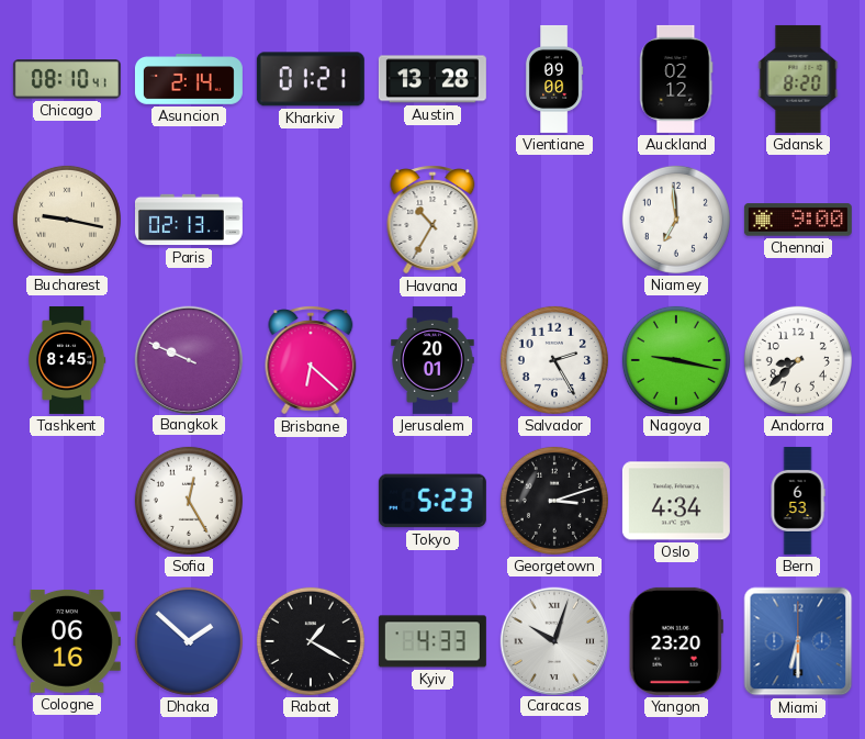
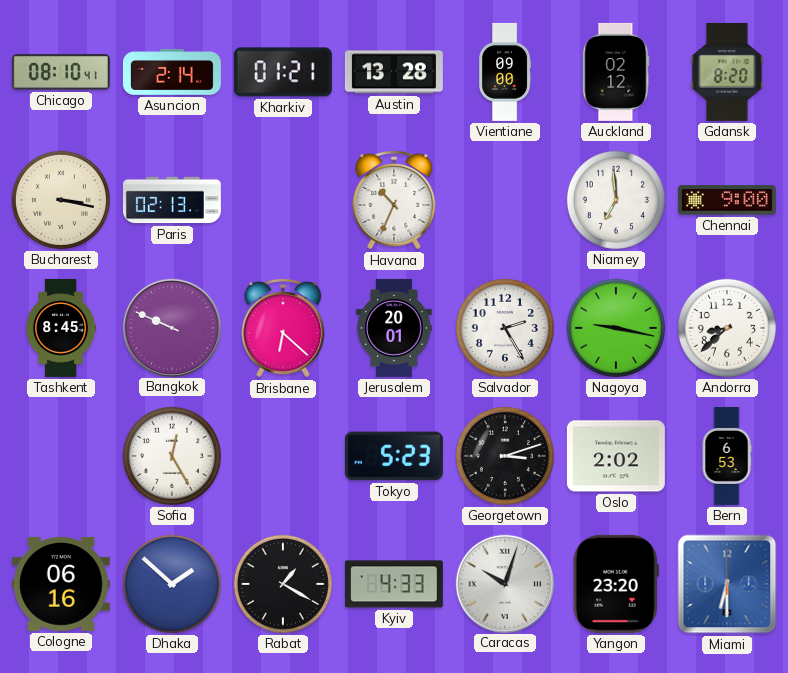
Bucharest: 9:17 -> 3:17 (61, 200)
Havana: 10:35 -> 10:34 (394, 200)
Oslo: 4:34 -> 2:02 (616, 456)
